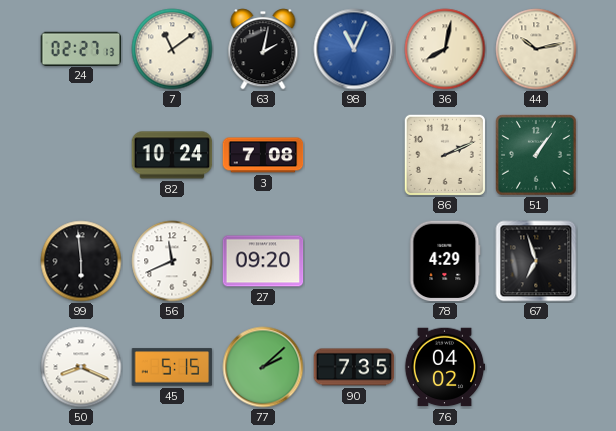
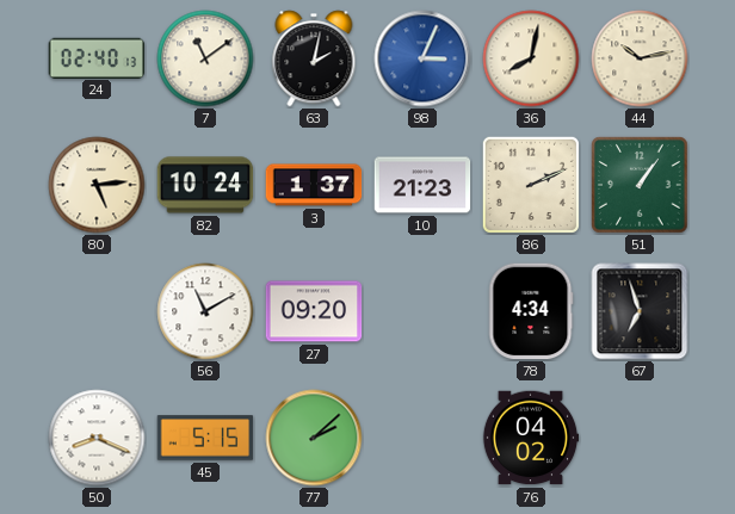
24: 02:27 -> 02:40 (97, 57)
98: 11:04 -> 3:04 (422, 58)
80: none -> 5:14 (97, 185)
3: 7:08 -> 1:37 (314, 185)
10: none -> 21:23 (422, 185)
99: 5:59 -> none (81, 261)
56: 11:41 -> 11:10 (205, 311)
78: 4:29 -> 4:34 (531, 311)
90: 7:35 -> none (354, 367)
